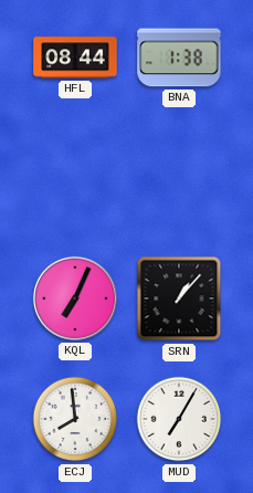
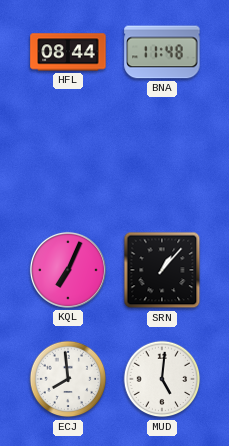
BNA: 1:38 -> 11:48 (162, 52)
MUD: 7:05 -> 5:01 (162, 379)
